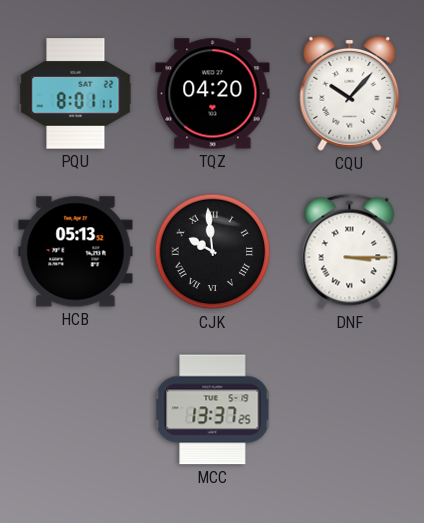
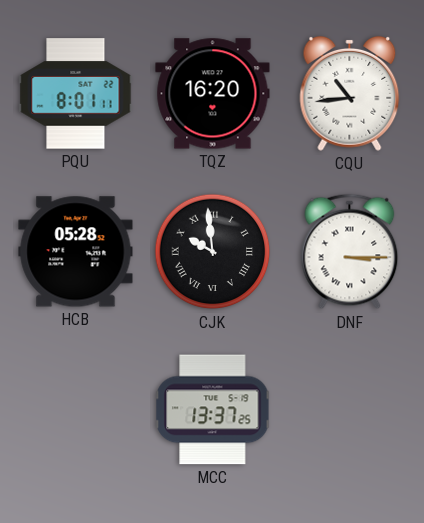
TQZ: 04:20 -> 16:20 (213, 94)
CQU: 10:07 -> 10:44 (350, 93)
HCB: 05:13 -> 05:28 (76, 252)
